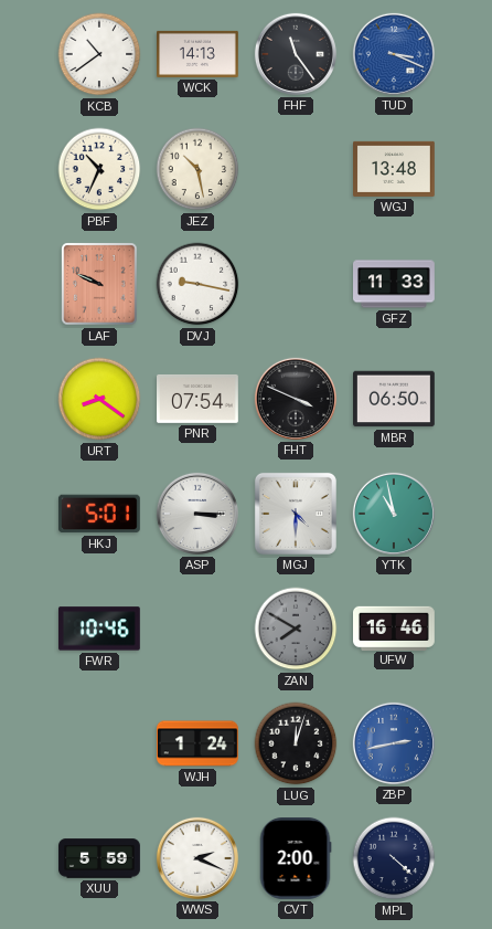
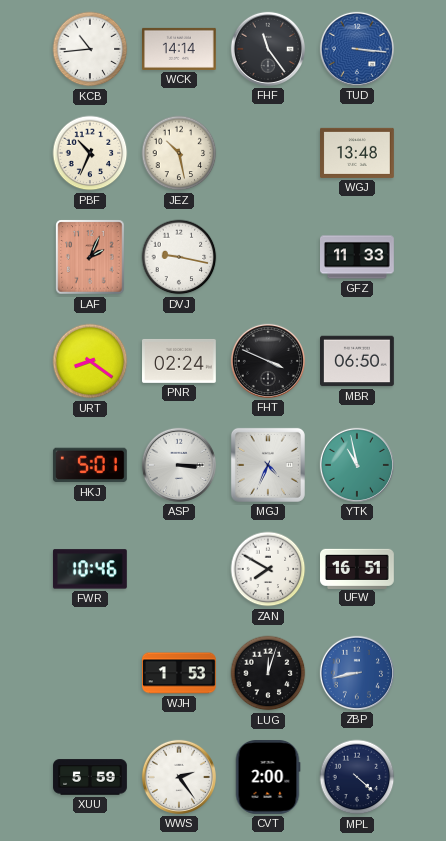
KCB: 10:39 -> 10:44 (90, 49)
WCK: 14:13 -> 14:14 (180, 49)
TUD: 3:19 -> 3:16 (357, 49)
LAF: 9:49 -> 2:04 (90, 257)
PNR: 07:54 -> 02:24 (180, 361)
MGJ: 4:30 -> 4:34 (268, 465)
ZAN dial: grey -> white (268, 569)
UFW: 16:46 -> 16:51 (358, 568)
WJH: 1:24 -> 1:53 (180, 673)
ZBP: 2:43 -> 8:43 (357, 673)
WWS: 2:19 -> 2:24 (179, 777)
